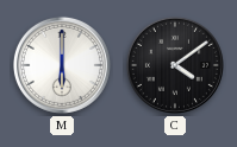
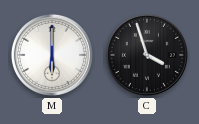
C: 4:09 -> 3:57 (147, 55)
